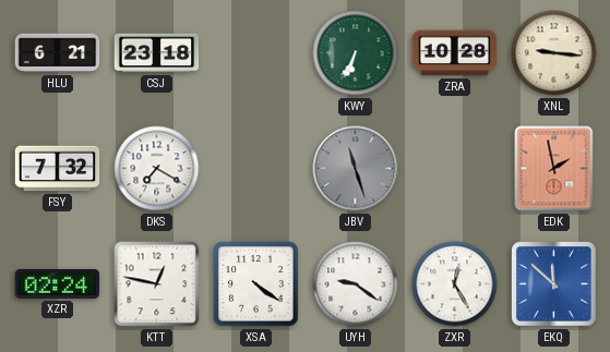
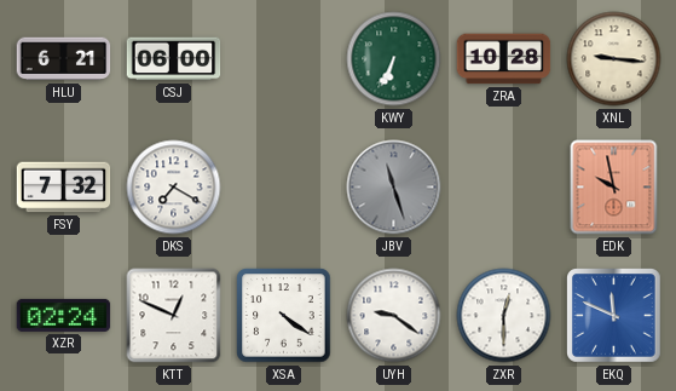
CSJ: 23:18 -> 06:00 (174, 59)
EDK: 1:58 -> 9:58 (614, 188)
KTT: 12:47 -> 12:49 (174, 316)
ZXR: 12:25 -> 12:30 (504, 316)
EKQ: 11:52 -> 11:49 (614, 316)
